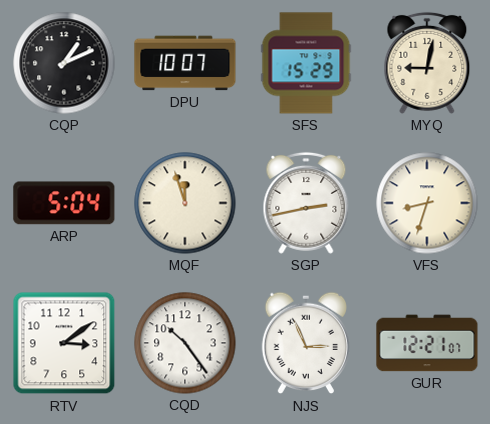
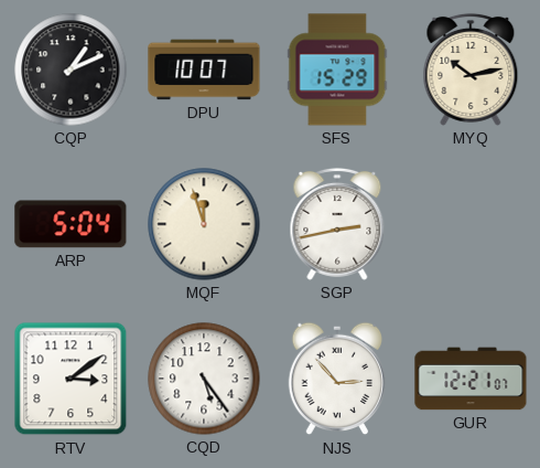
MYQ: 9:02 -> 10:13 (471, 70)
VFS: 8:33 -> none (427, 203)
CQD: 10:24 -> 5:24 (204, 379)
NJS: 2:56 -> 2:53 (336, 379)
